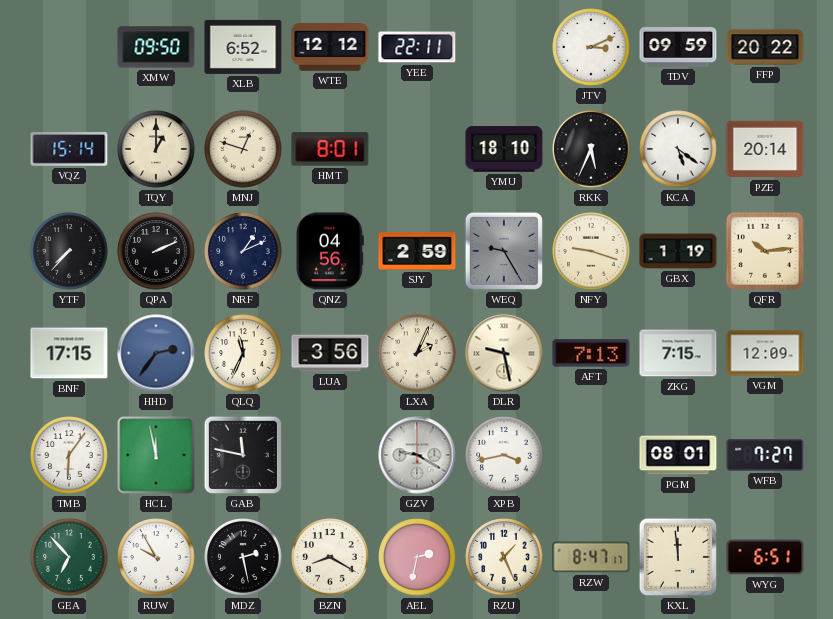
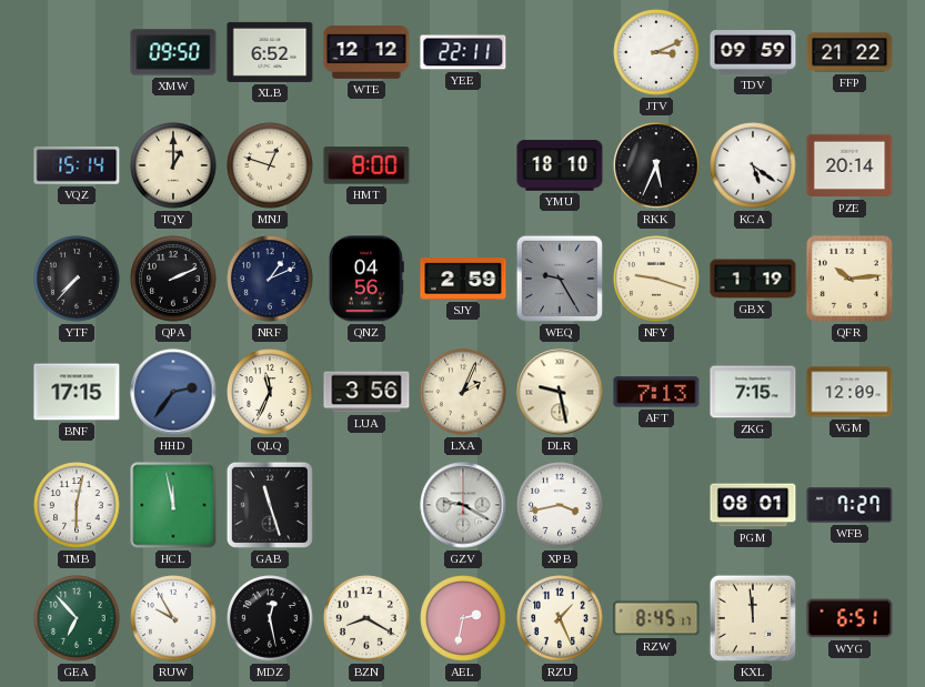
FFP: 20:22 -> 21:22 (849, 52)
HMT: 8:01 -> 8:00 (366, 165)
TMB: 6:06 -> 6:02 (77, 505)
GAB: 11:47 -> 11:27 (270, 505)
MDZ: 2:28 -> 12:28 (270, 618)
RZW: 8:47 -> 8:45 (656, 618)
